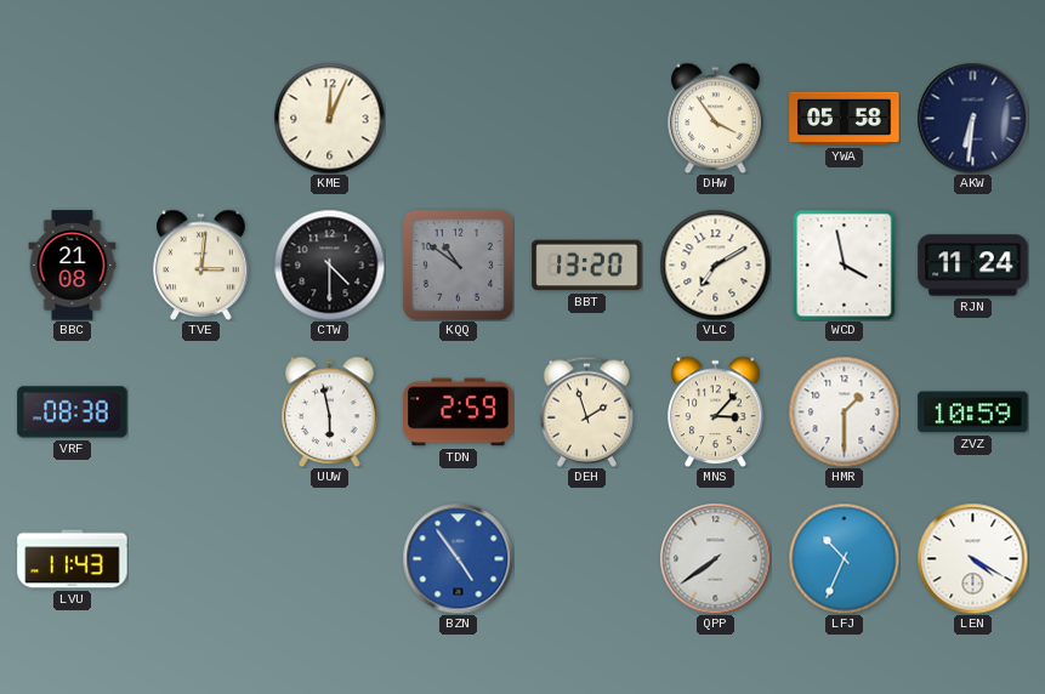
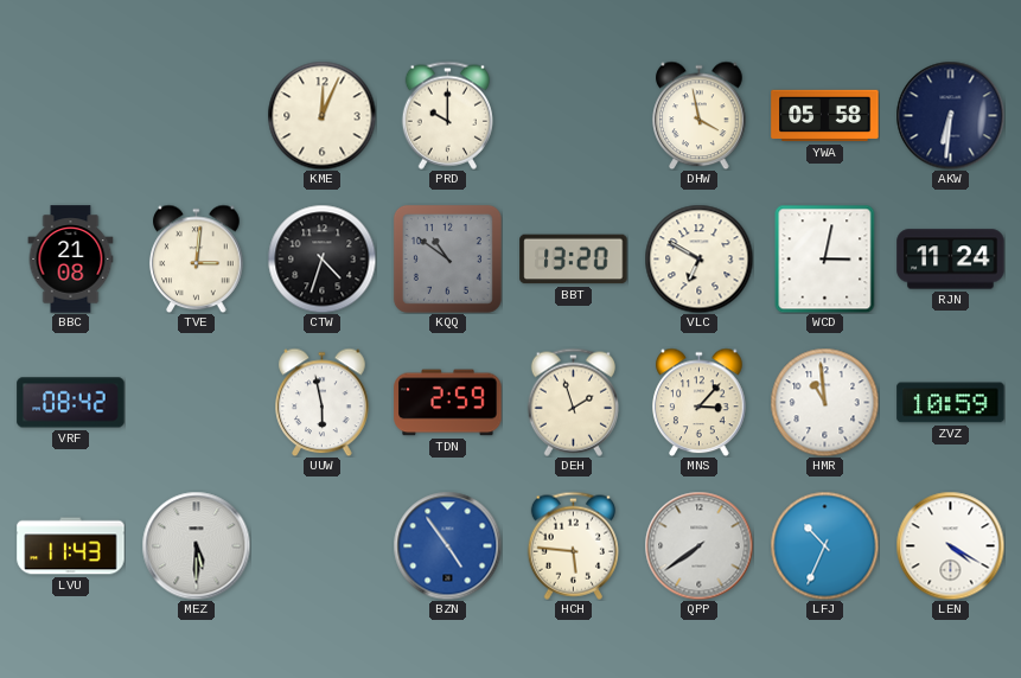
PRD: none -> 10:00 (447, 115)
DHW: 3:54 -> 3:58 (700, 115)
CTW: 4:30 -> 4:33 (321, 258)
VLC: 7:10 -> 6:50 (698, 258)
WCD: 3:58 -> 3:02 (825, 258)
VRF: 08:38 -> 08:42 (71, 403)
HMR: 1:30 -> 10:59 (824, 402)
MEZ: none -> 5:30 (196, 545)
HCH: none -> 5:46 (573, 545)
